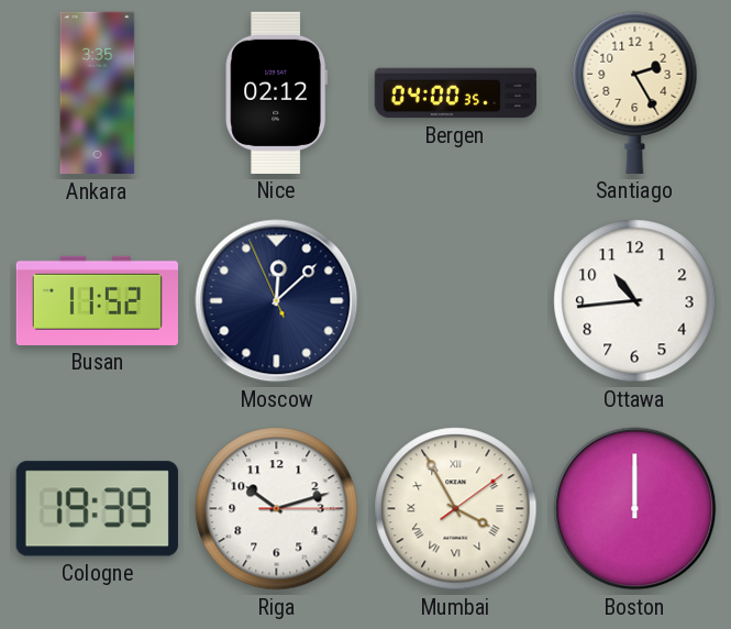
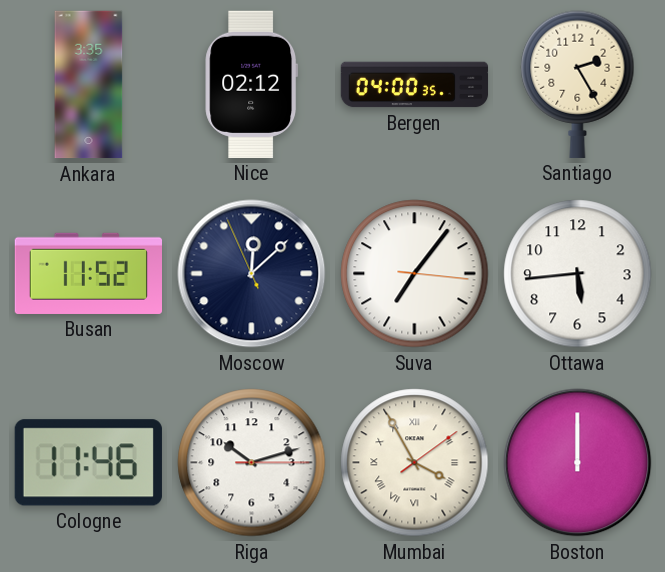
Suva: none -> 7:06 (415, 274)
Ottawa: 10:44 -> 5:44 (578, 274)
Cologne: 19:39 -> 11:46 (88, 463)
